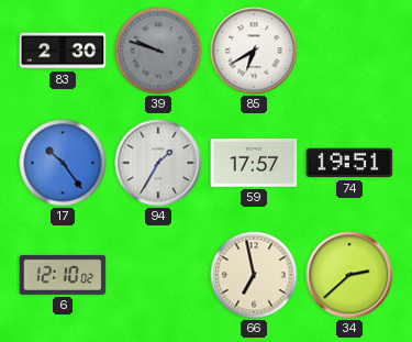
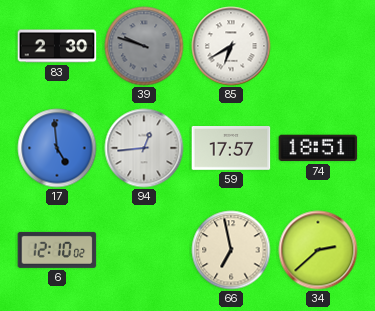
17: 10:24 -> 4:59 (57, 148)
94: 1:35 -> 12:44 (144, 148)
74: 19:51 -> 18:51 (318, 148)
